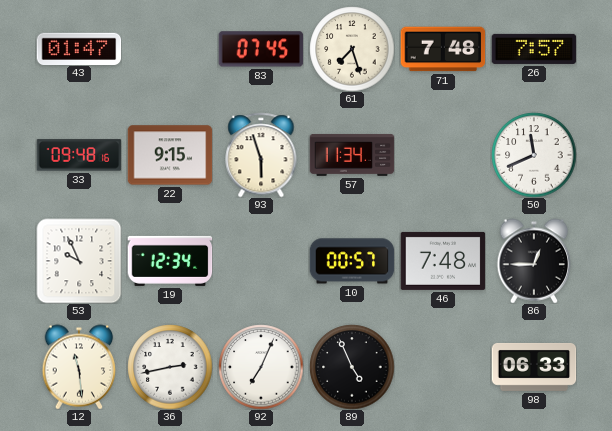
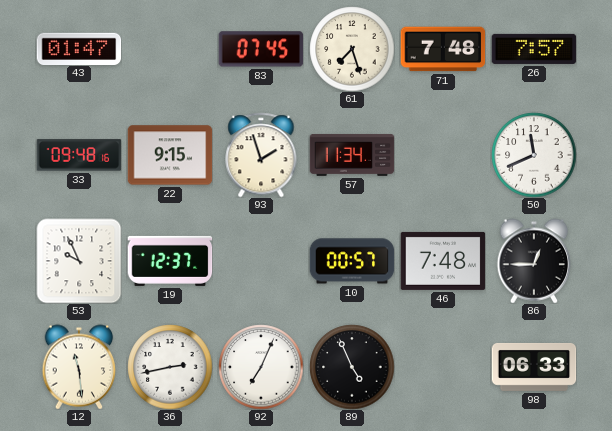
93: 5:57 -> 1:57 (261, 155)
19: 12:34 -> 12:37 (170, 261)
